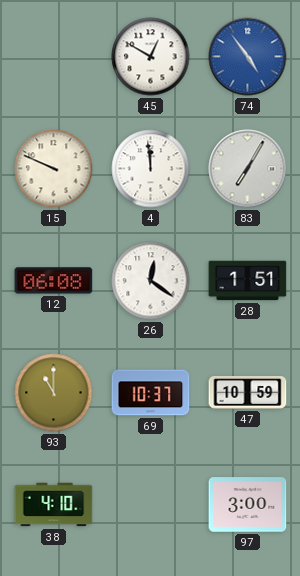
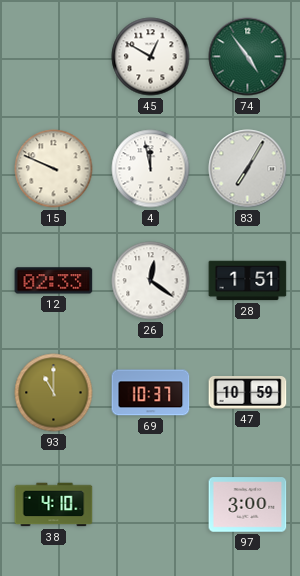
74 dial: blue -> green (248, 57)
4: 11:59 -> 11:58 (151, 169)
12: 06:08 -> 02:33 (54, 281)
